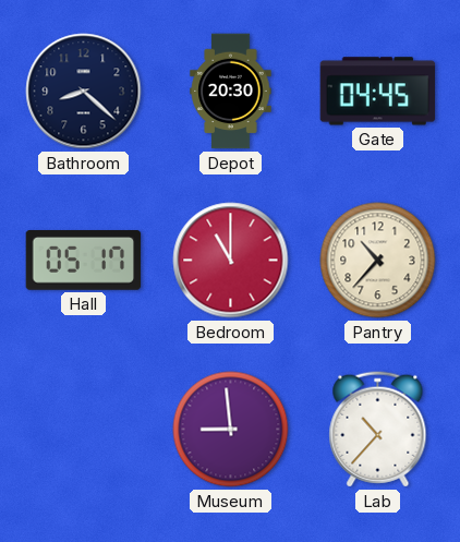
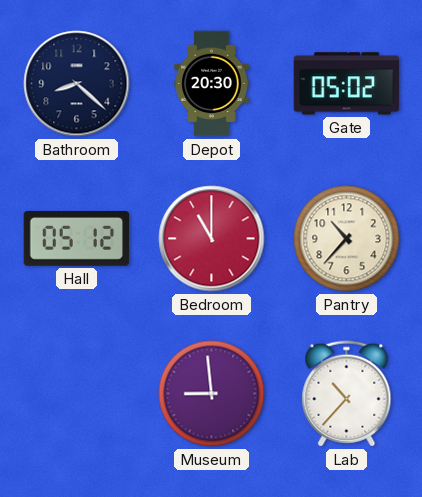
Gate: 04:45 -> 05:02 (347, 84)
Hall: 05:17 -> 05:12 (77, 239)
